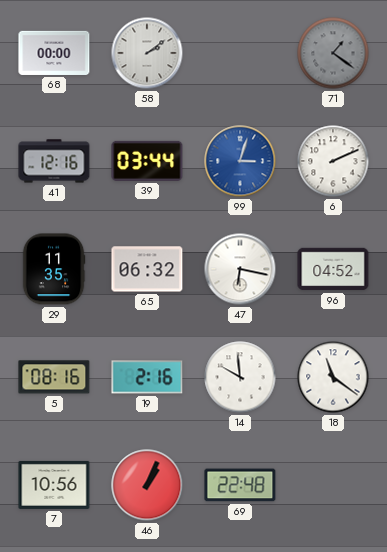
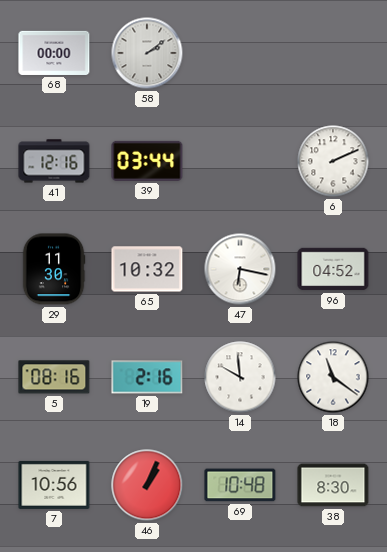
71: 1:21 -> none (333, 53)
99: 3:03 -> none (240, 161)
29: 11:35 -> 11:30 (54, 269)
65: 06:32 -> 10:32 (147, 269)
69: 22:48 -> 10:48 (240, 485)
38: none -> 8:30 (333, 485)
